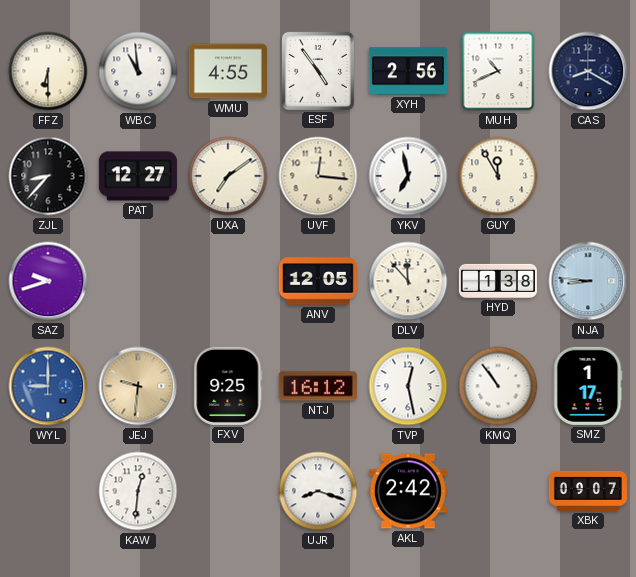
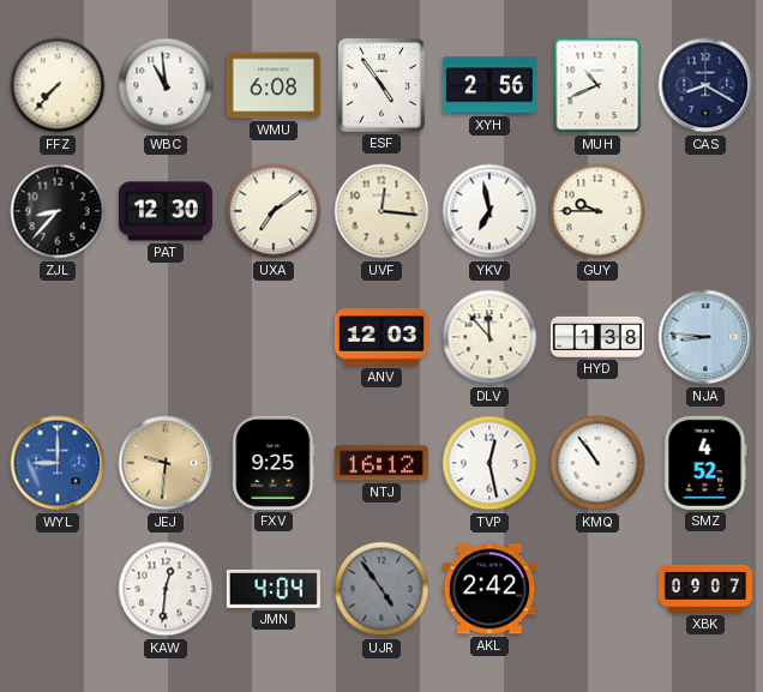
FFZ: 6:30 -> 7:37 (58, 85)
WMU: 4:55 -> 6:08 (274, 85)
PAT: 12:27 -> 12:30 (166, 211)
GUY: 11:55 -> 9:45 (597, 211)
SAZ: 9:42 -> none (48, 281)
ANV: 12:05 -> 12:03 (381, 337)
SMZ: 1:17 -> 4:52 (705, 463)
JMN: none -> 4:04 (274, 589)
UJR: 8:18 -> 4:54 (381, 589)
UJR dial: white -> grey (381, 589)
